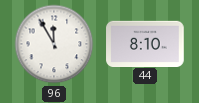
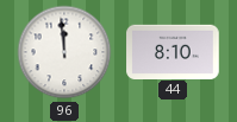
96: 11:55 -> 11:59 (64, 52)
